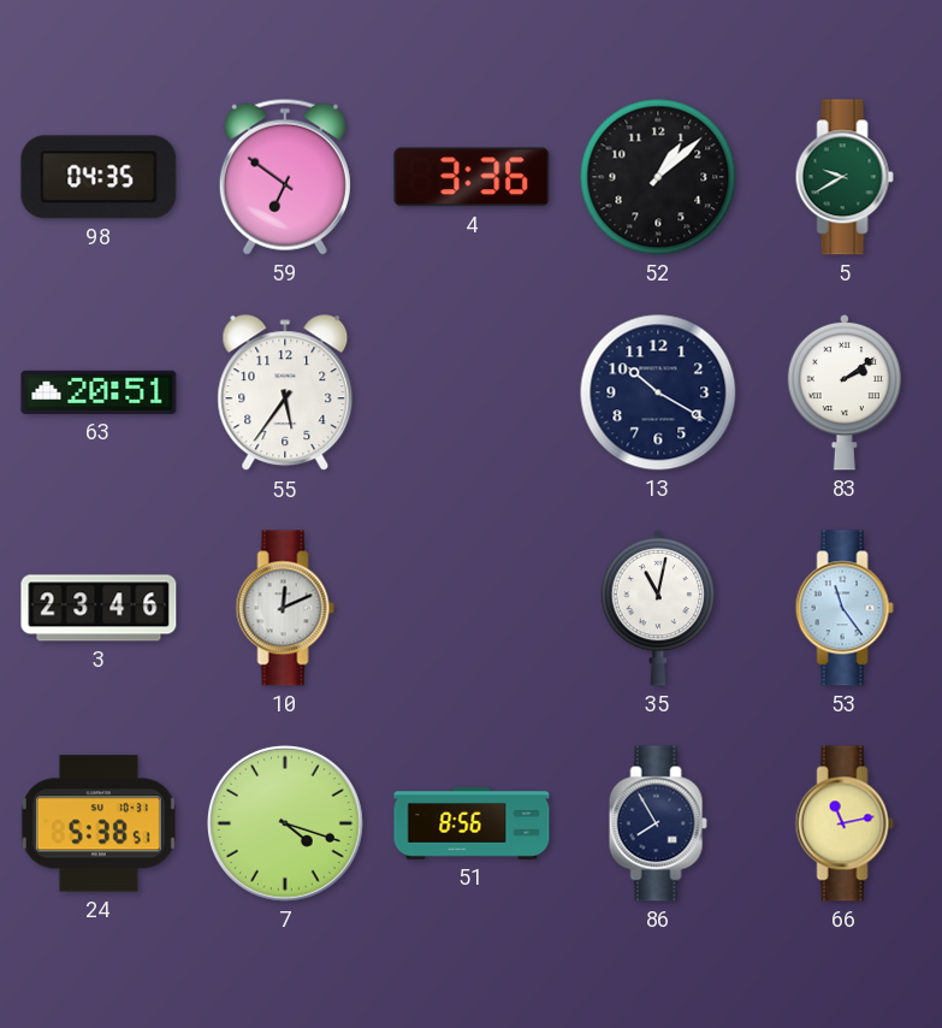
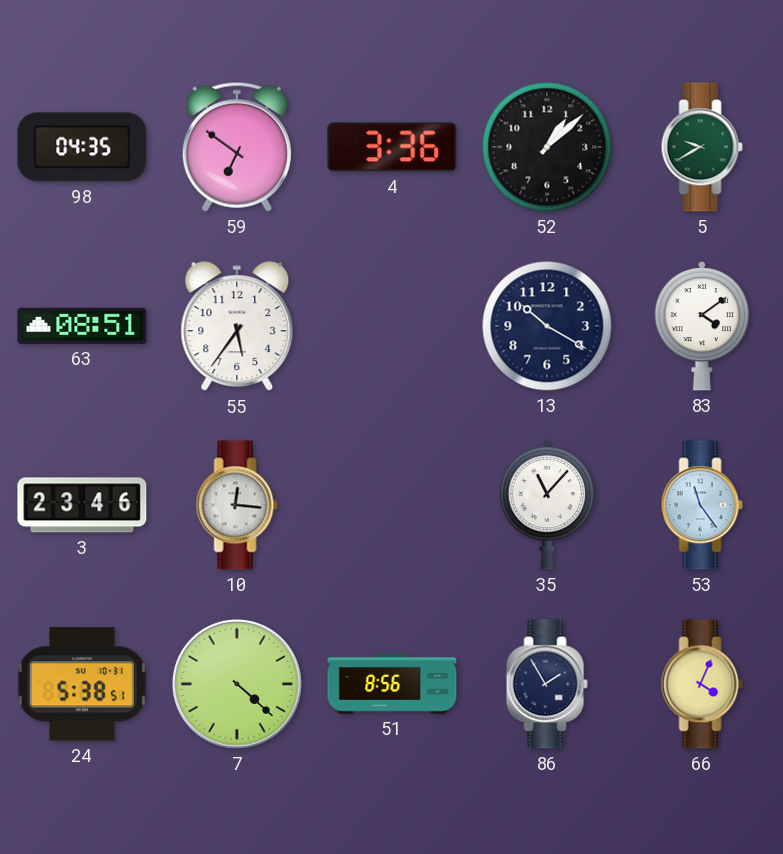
63: 20:51 -> 08:51 (82, 326)
83: 2:09 -> 4:09 (702, 326)
10: 12:11 -> 12:16 (237, 505)
35: 11:02 -> 11:07 (547, 505)
7: 4:18 -> 4:22 (237, 684)
86: 7:55 -> 1:55 (547, 684)
66: 11:13 -> 4:04 (702, 684)
